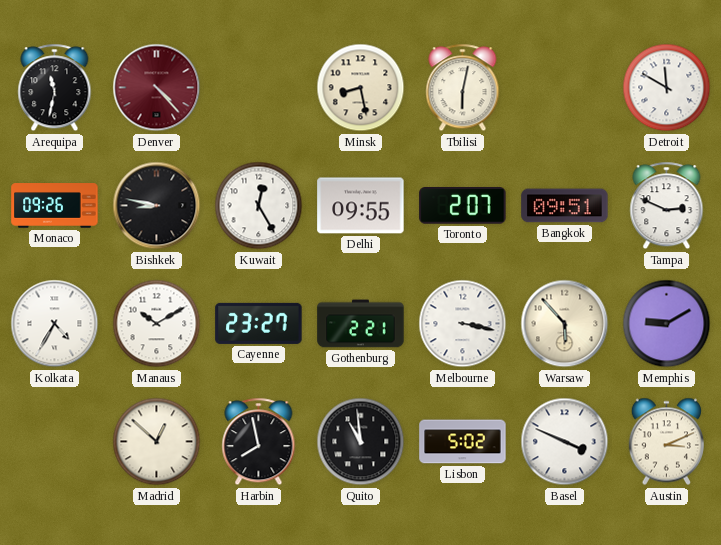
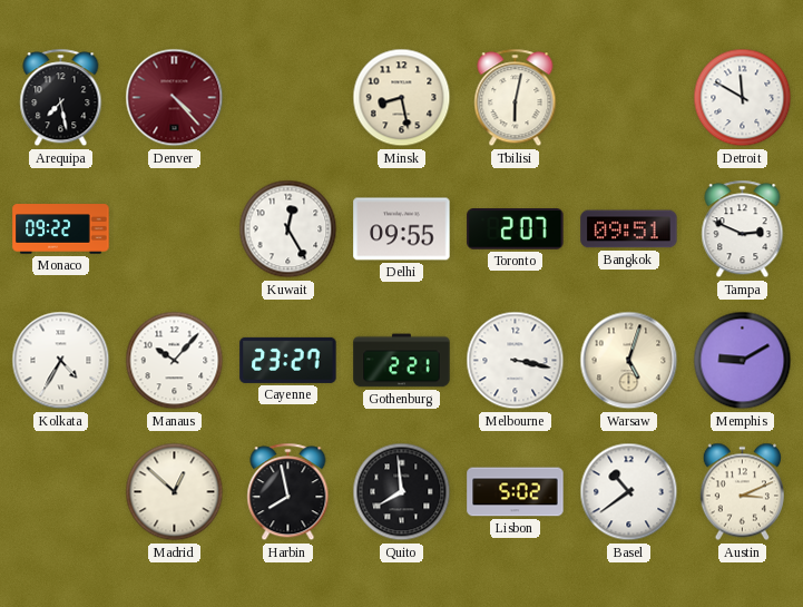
Arequipa: 11:32 -> 7:28 (61, 98)
Monaco: 09:26 -> 09:22 (61, 229)
Bishkek: 8:47 -> none (157, 206)
Manaus: 10:10 -> 10:07 (175, 361)
Warsaw: 5:53 -> 5:03 (629, 361)
Quito: 10:59 -> 7:59 (402, 492)
Basel: 3:49 -> 10:39 (629, 492)
